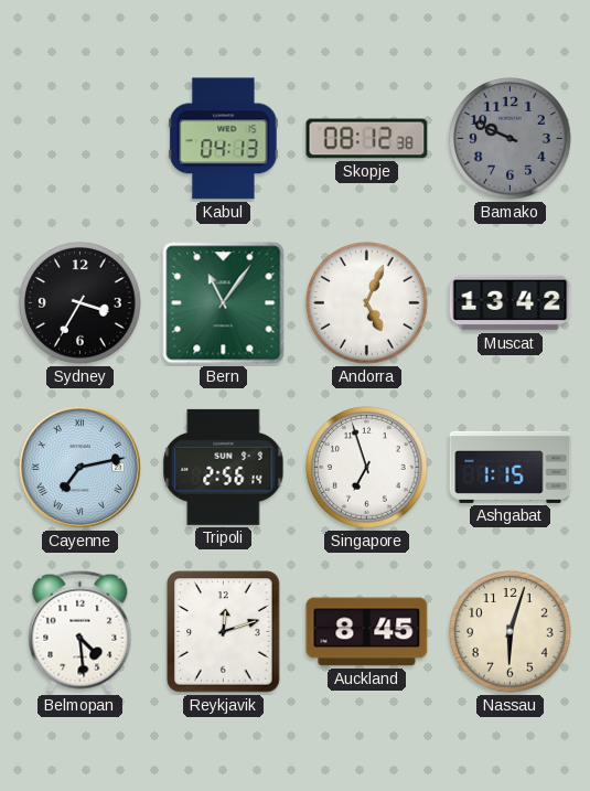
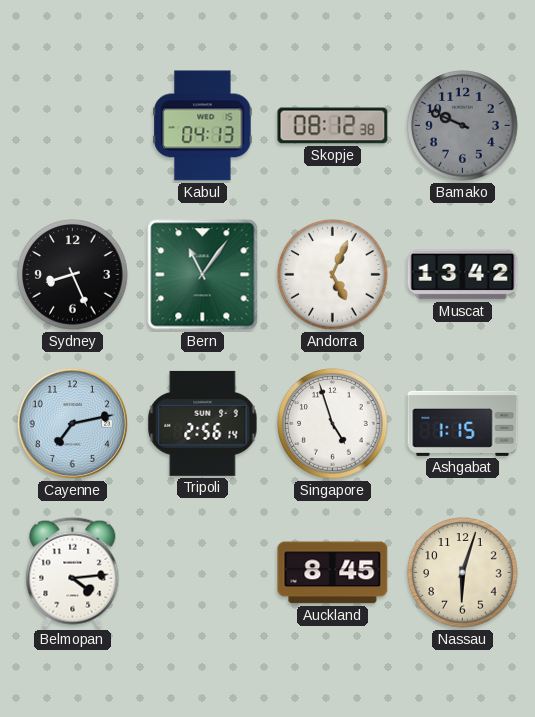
Sydney: 3:35 -> 8:26 (73, 275)
Cayenne numerals: Roman -> Arabic (72, 423)
Singapore: 6:57 -> 4:57 (333, 424)
Belmopan: 4:29 -> 4:14 (73, 572)
Reykjavik: 12:12 -> none (224, 632)
